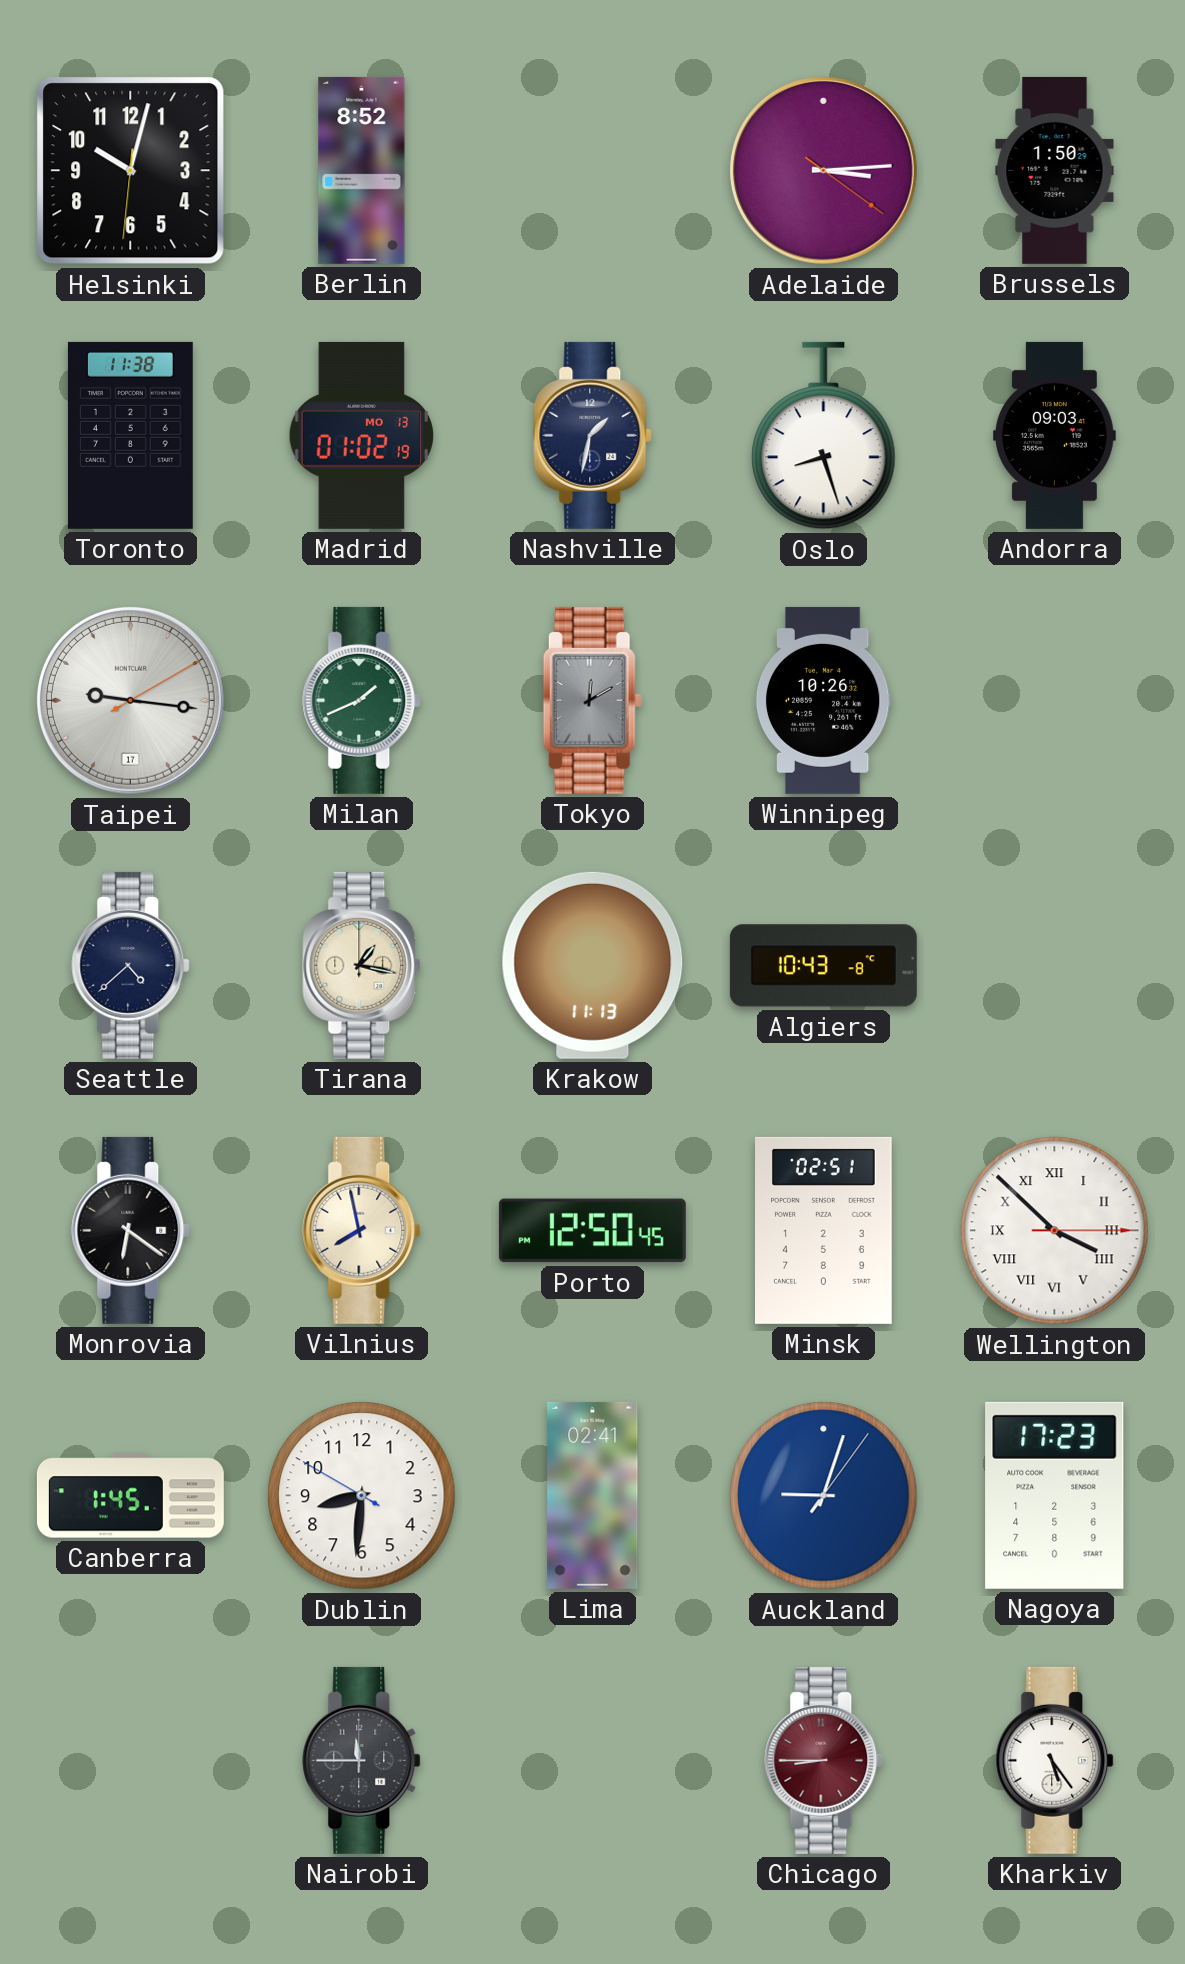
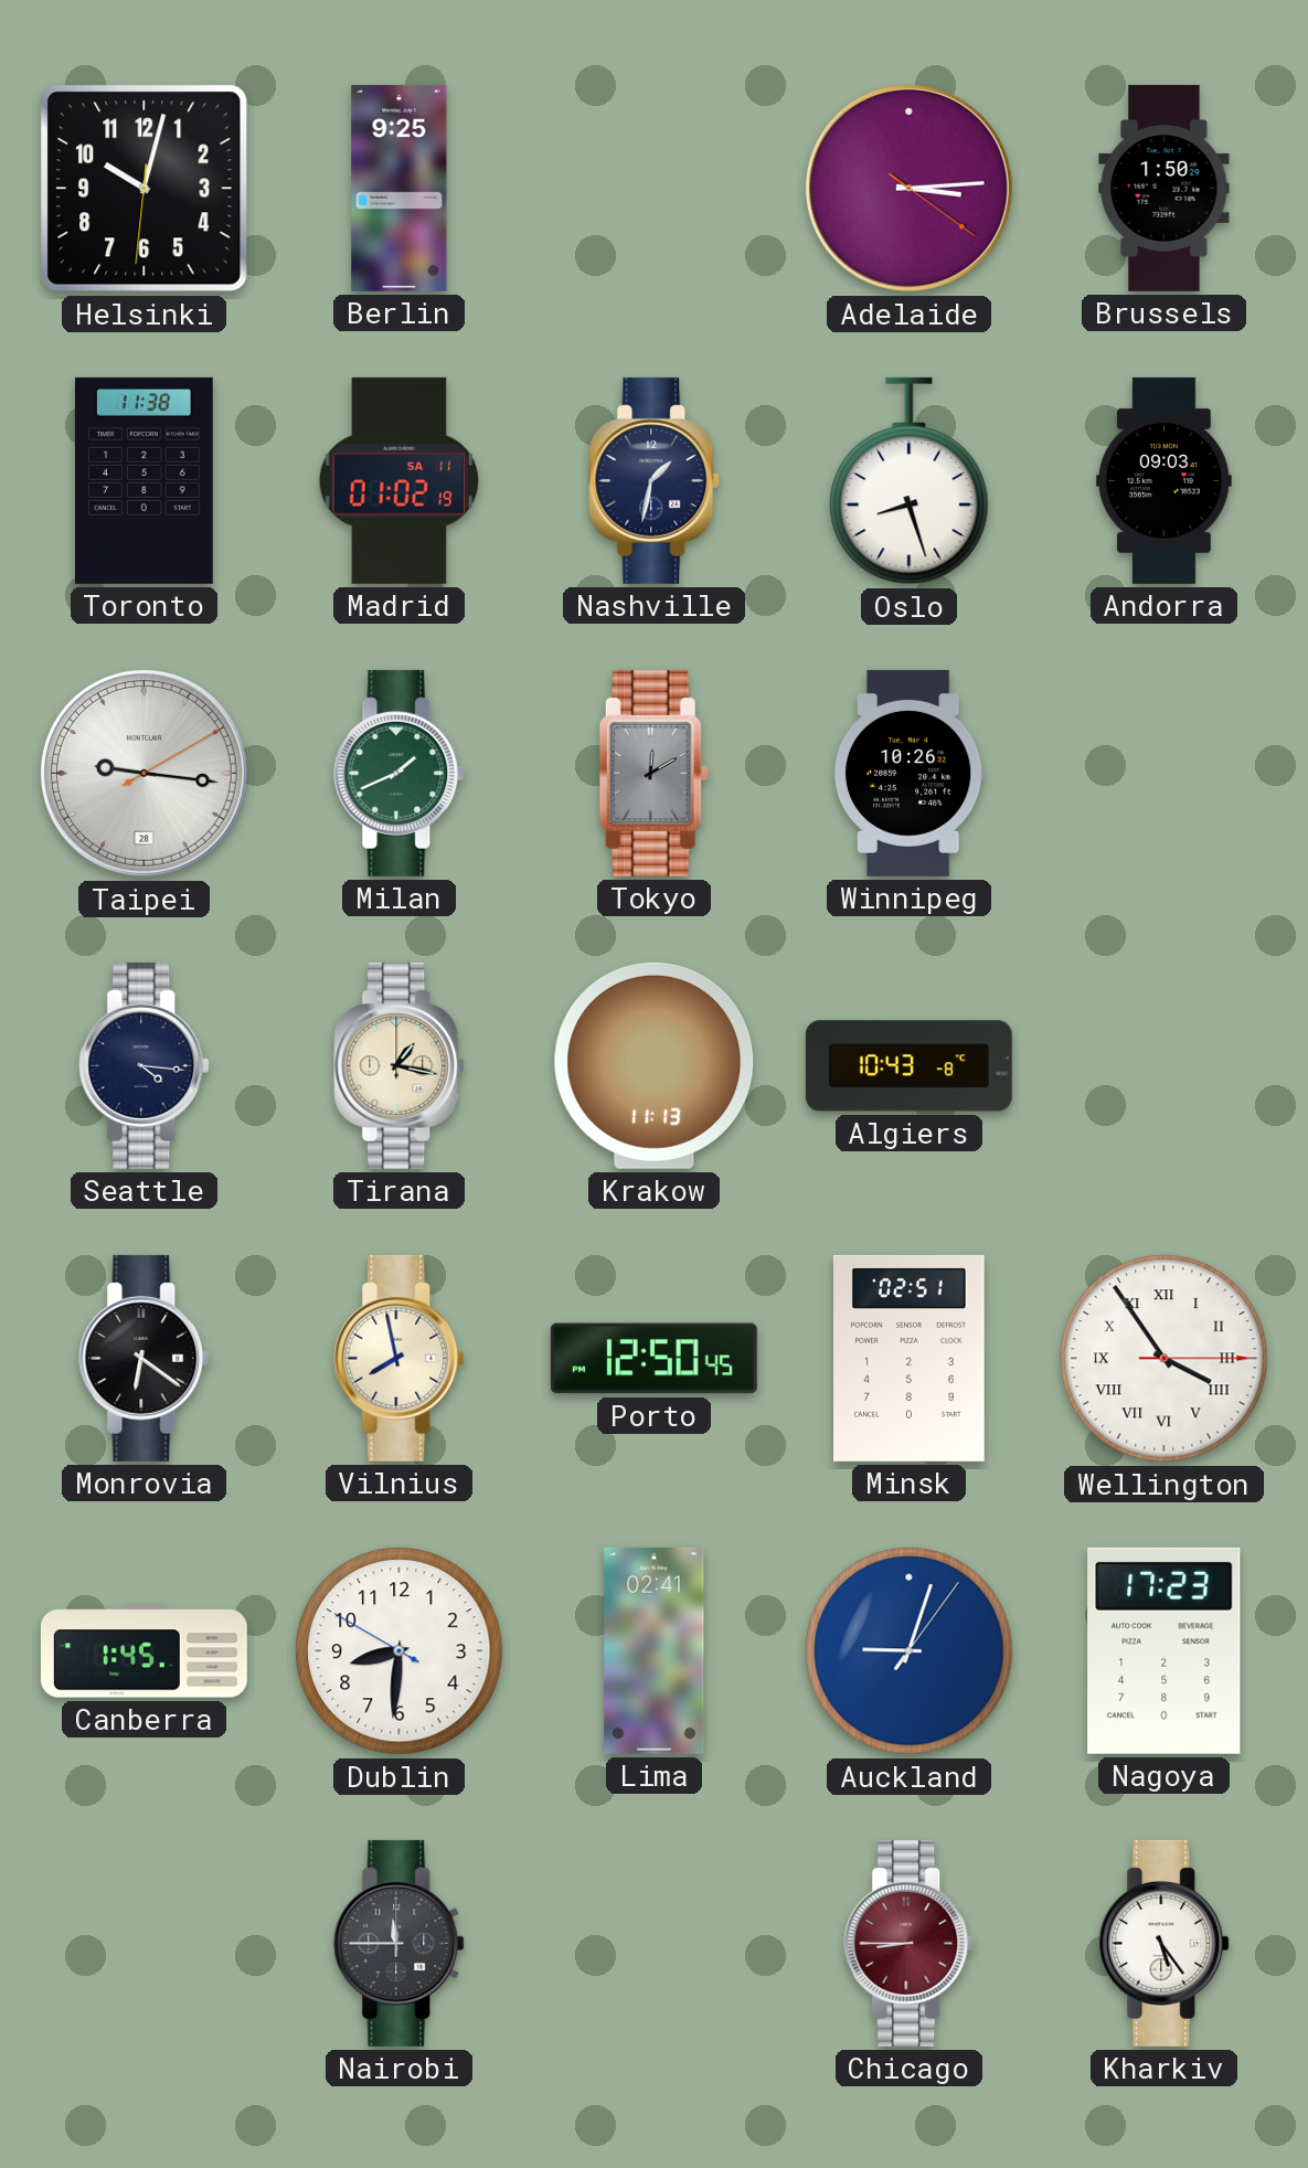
Berlin: 8:52 -> 9:25 (400, 188)
Madrid date: MO 13 -> SA 11 (398, 480)
Taipei date: 17 -> 28 (143, 773)
Seattle: 4:38 -> 4:16 (145, 1065)
Wellington: 3:52 -> 3:54 (1165, 1359)
